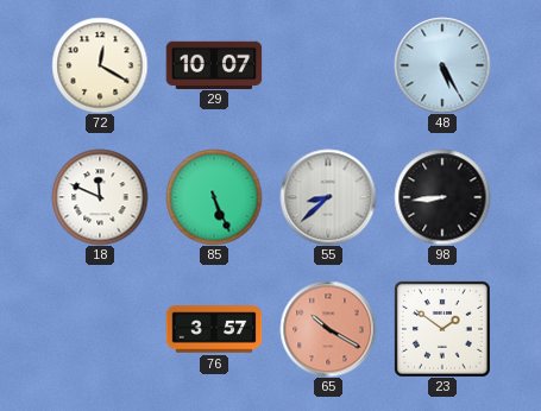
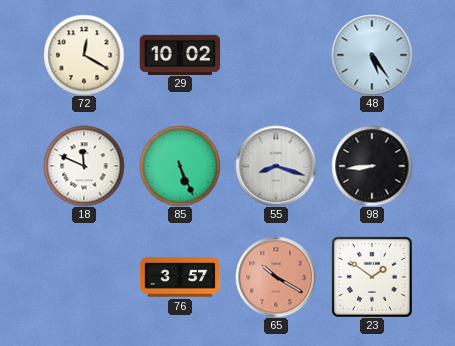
29: 10:07 -> 10:02 (180, 54)
48: 5:25 -> 5:24 (372, 55)
55: 8:38 -> 8:18 (276, 166)
